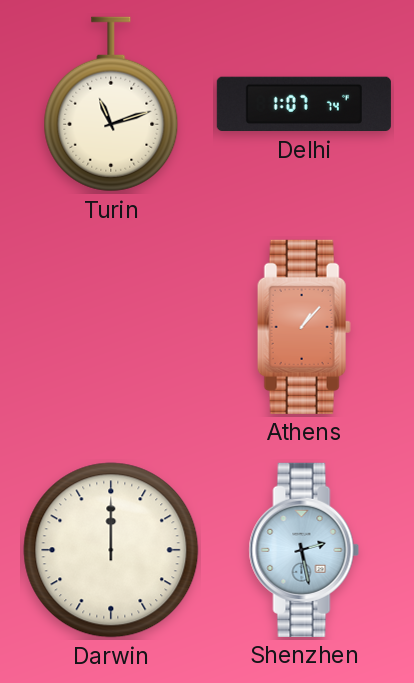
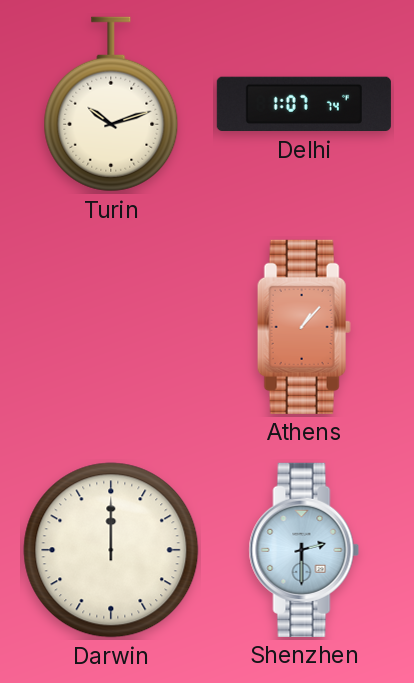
Turin: 11:12 -> 10:12 (111, 104)
Shenzhen: 2:28 -> 2:30 (304, 550)
